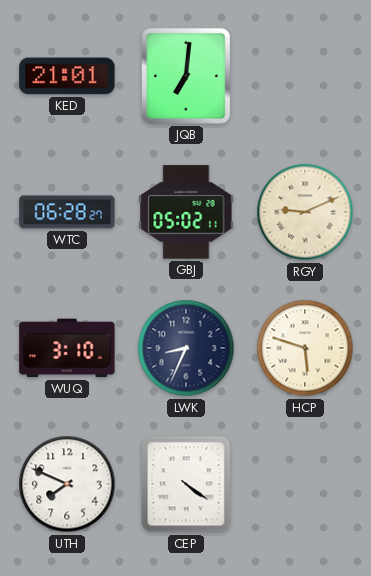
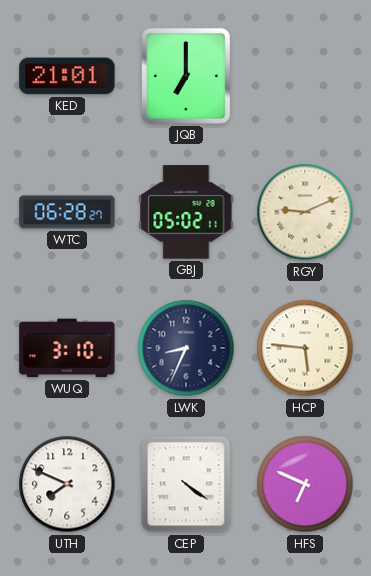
JQB: 7:01 -> 7:00 (186, 76)
HCP: 5:48 -> 5:46 (305, 348)
HFS: none -> 6:49 (305, 484)
